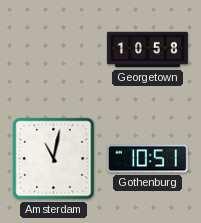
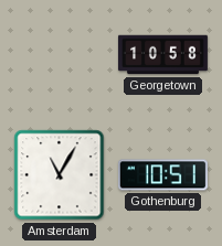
Amsterdam: 11:02 -> 11:05 (60, 175)
